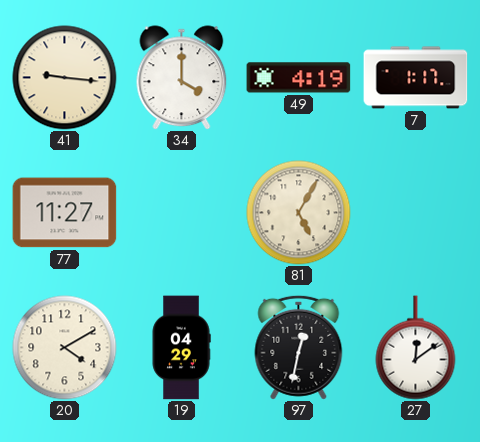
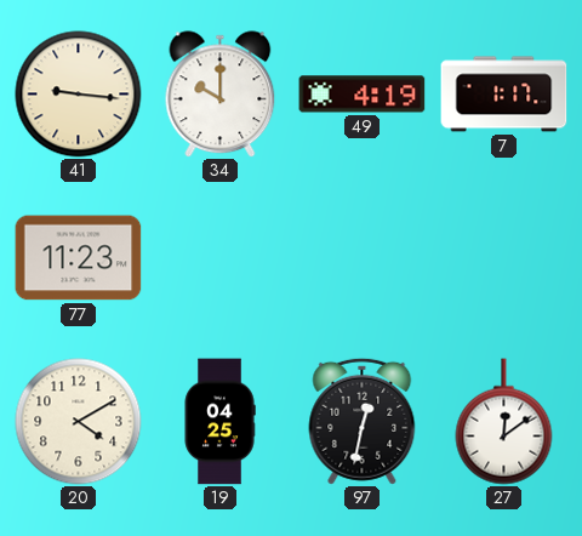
34: 4:00 -> 10:00 (221, 95)
77: 11:27 -> 11:23 (79, 258)
81: 5:05 -> none (299, 213)
19: 04:29 -> 04:25 (219, 422)
